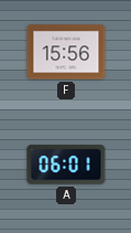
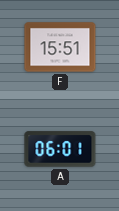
F: 15:56 -> 15:51 (60, 47)
